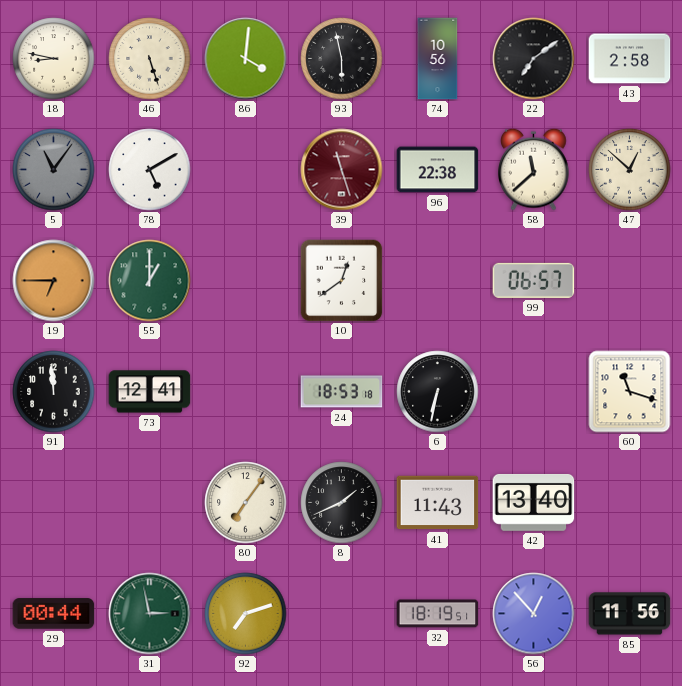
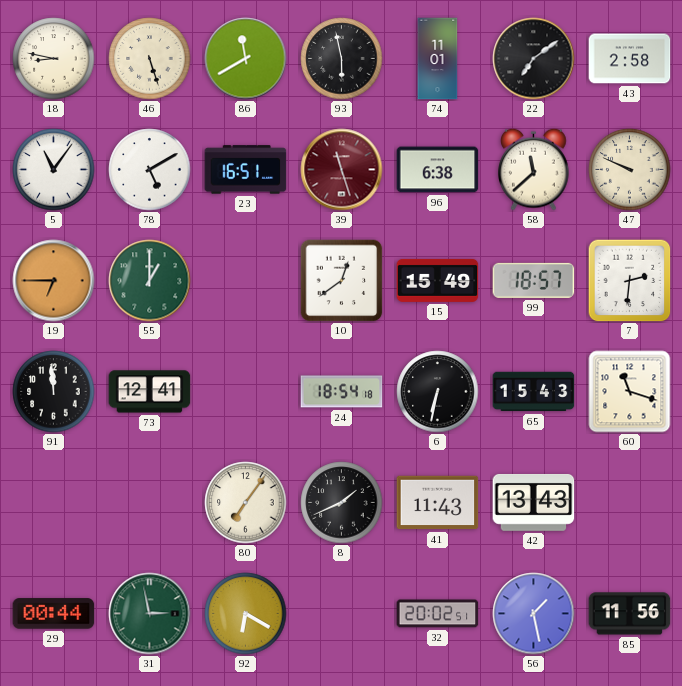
86: 4:01 -> 11:40 (246, 59)
74: 10:56 -> 11:01 (438, 59)
5 dial: grey -> white (54, 170)
23: none -> 16:51 (246, 170)
96: 22:38 -> 6:38 (438, 170)
47: 12:52 -> 9:49 (630, 170)
15: none -> 15:49 (438, 280)
99: 06:57 -> 18:57 (534, 280)
7: none -> 2:31 (629, 280)
24: 18:53 -> 18:54 (342, 392)
65: none -> 15:43 (534, 392)
42: 13:40 -> 13:43 (534, 502)
92: 7:12 -> 6:20 (246, 614)
32: 18:19 -> 20:02 (438, 614)
56: 12:53 -> 1:28 (534, 614)
